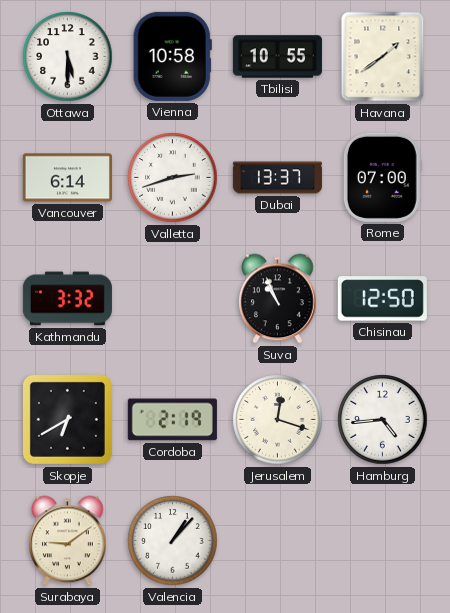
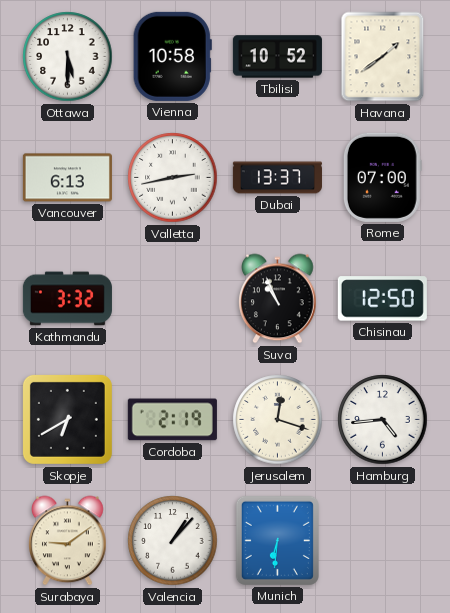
Tbilisi: 10:55 -> 10:52 (277, 57)
Vancouver: 6:14 -> 6:13 (67, 178)
Valletta: 2:42 -> 2:43 (173, 178)
Munich: none -> 6:31 (277, 540)
